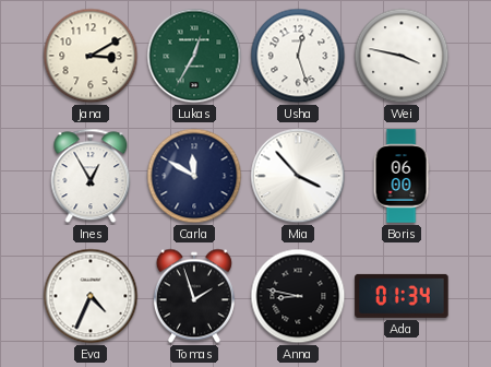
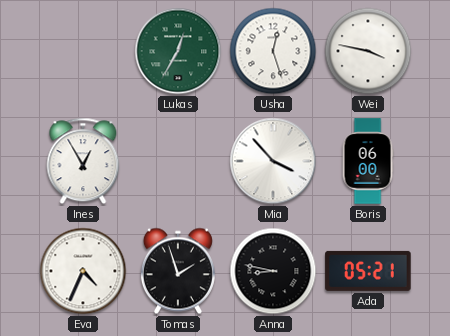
Jana: 3:10 -> none (91, 56)
Carla: 11:50 -> none (194, 176)
Ada: 01:34 -> 05:21 (368, 271)
